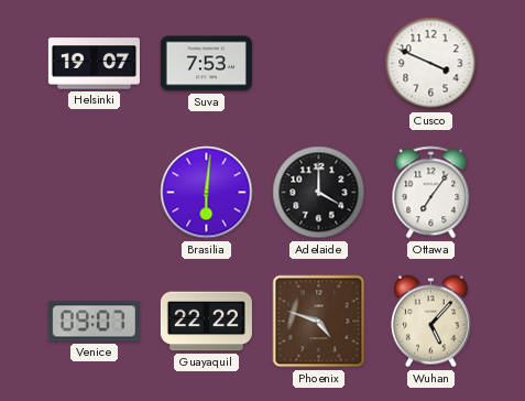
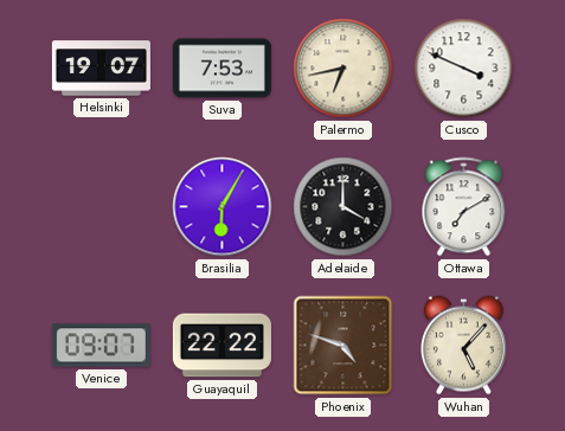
Palermo: none -> 6:43 (344, 69)
Brasilia: 6:01 -> 6:05 (223, 207)
Ottawa: 7:06 -> 7:10 (464, 207)
